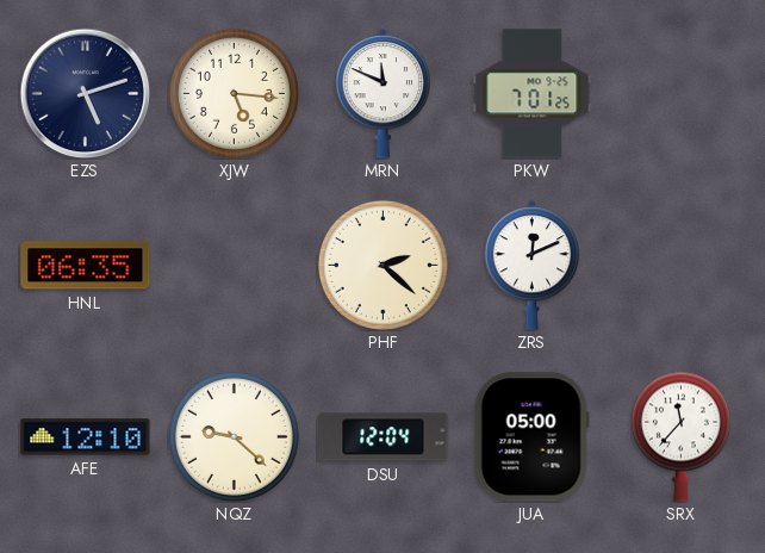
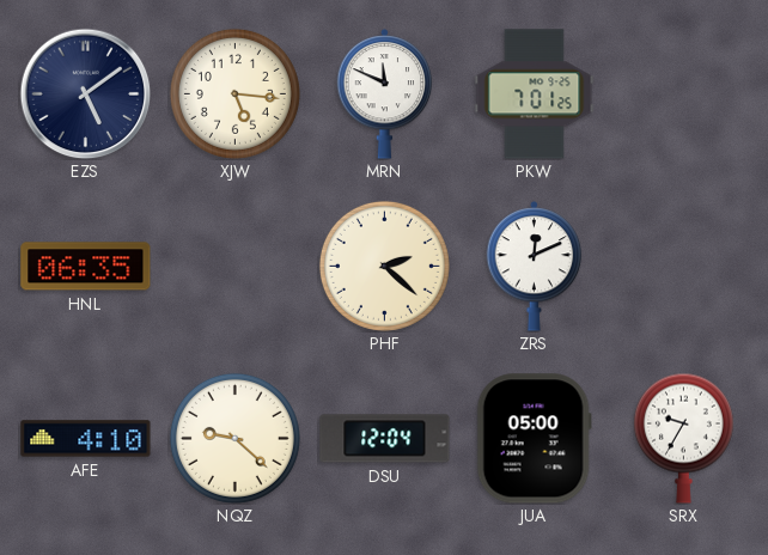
EZS: 5:12 -> 5:09 (85, 93)
AFE: 12:10 -> 4:10 (86, 439)
SRX: 11:37 -> 9:35 (683, 438)
